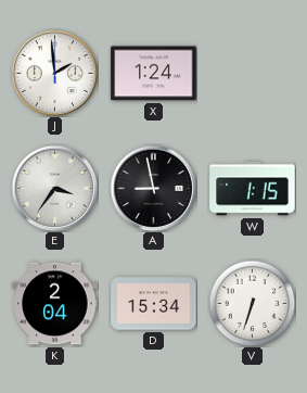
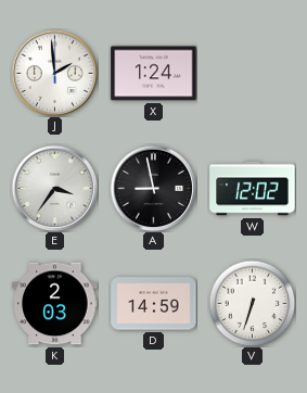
W: 1:15 -> 12:02 (253, 189)
K: 2:04 -> 2:03 (55, 304)
D: 15:34 -> 14:59 (154, 304)
